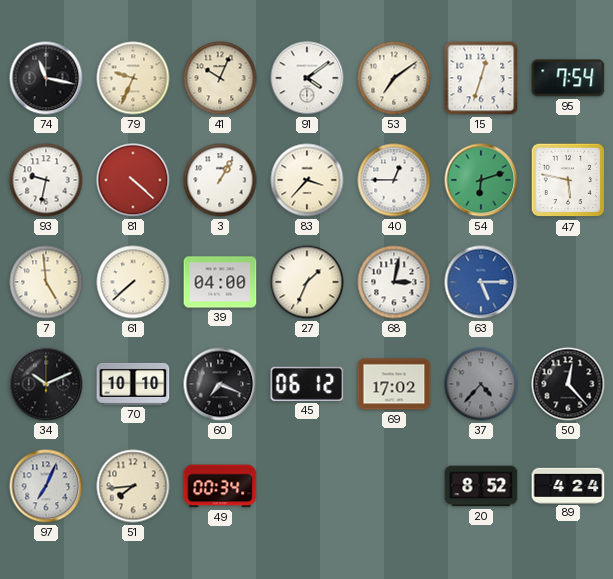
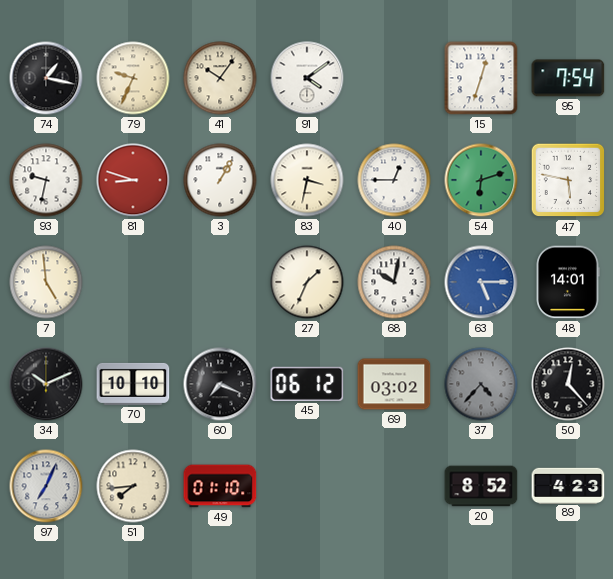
74: 11:17 -> 1:17 (46, 78)
41: 10:04 -> 10:06 (220, 78)
53: 7:09 -> none (394, 78)
81: 4:22 -> 8:48 (133, 180)
83: 3:37 -> 3:32 (307, 180)
61: 7:38 -> none (133, 282)
39: 04:00 -> none (220, 282)
68: 3:02 -> 10:02 (394, 282)
48: none -> 14:01 (568, 282)
69: 17:02 -> 03:02 (394, 384)
49: 00:34 -> 01:10 (220, 486)
89: 4:24 -> 4:23 (568, 485)
